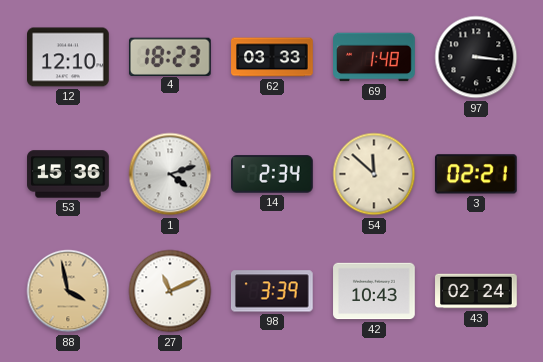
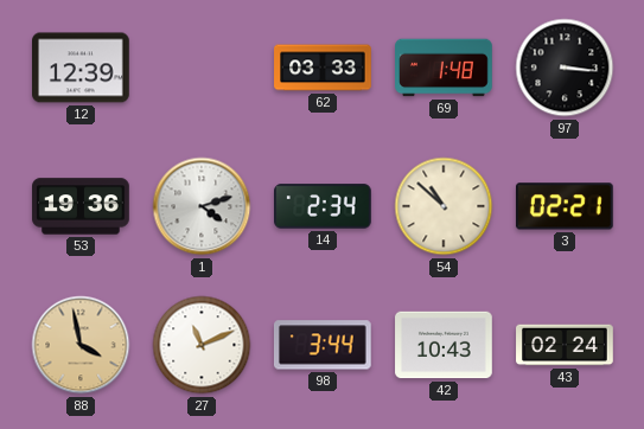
12: 12:10 -> 12:39 (82, 68)
4: 18:23 -> none (170, 56)
53: 15:36 -> 19:36 (81, 206)
54: 11:52 -> 10:52 (444, 206)
98: 3:39 -> 3:44 (323, 345)
